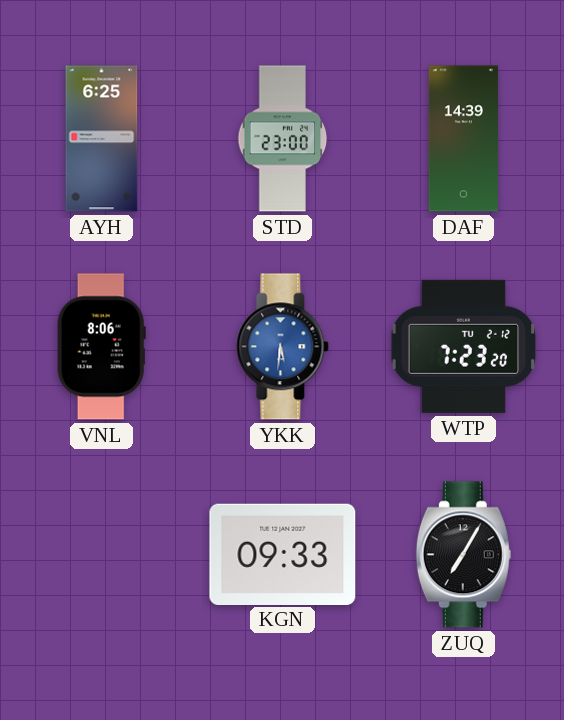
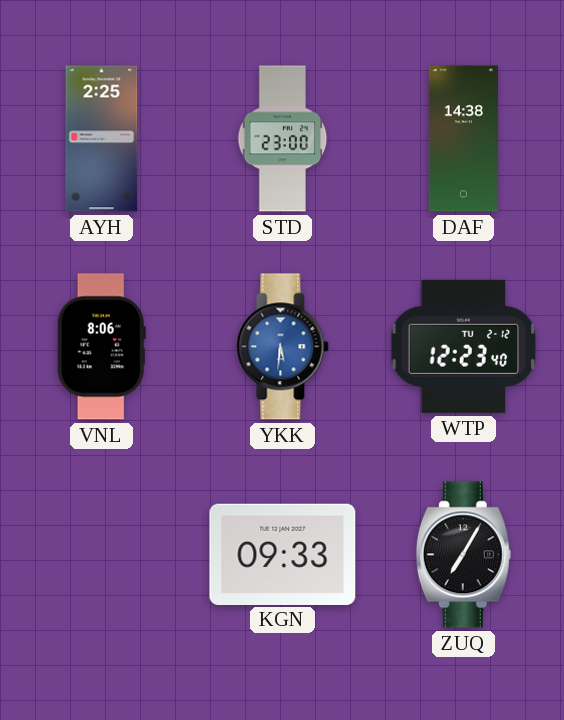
AYH: 6:25 -> 2:25 (102, 139)
DAF: 14:39 -> 14:38 (463, 139)
WTP: 7:23 -> 12:23 (464, 346)
